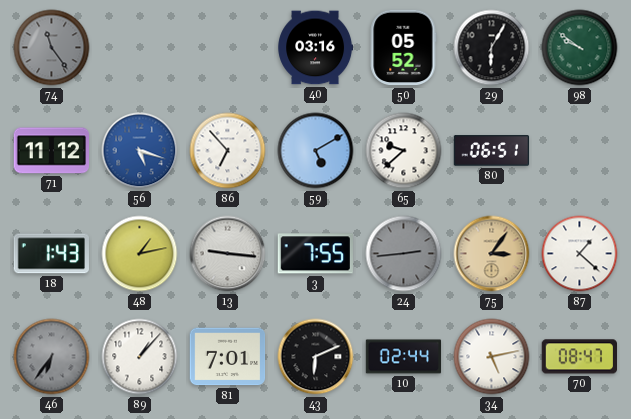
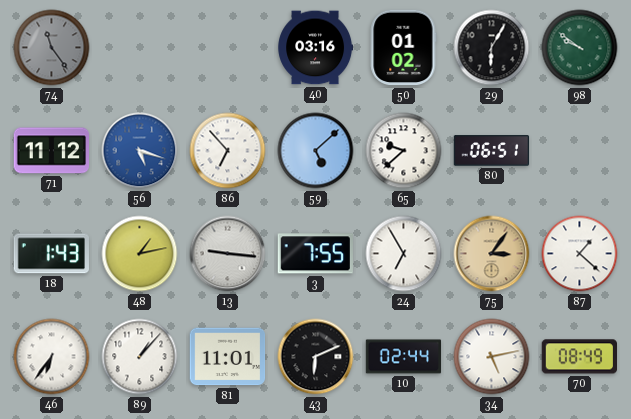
50: 05:52 -> 01:02 (403, 48)
59: 5:10 -> 5:08 (316, 151)
24: 2:44 -> 6:55 (404, 254)
24 dial: grey -> white (404, 254)
46 dial: grey -> white (52, 357)
81: 7:01 -> 11:01 (228, 357)
70: 08:47 -> 08:49 (579, 357)
